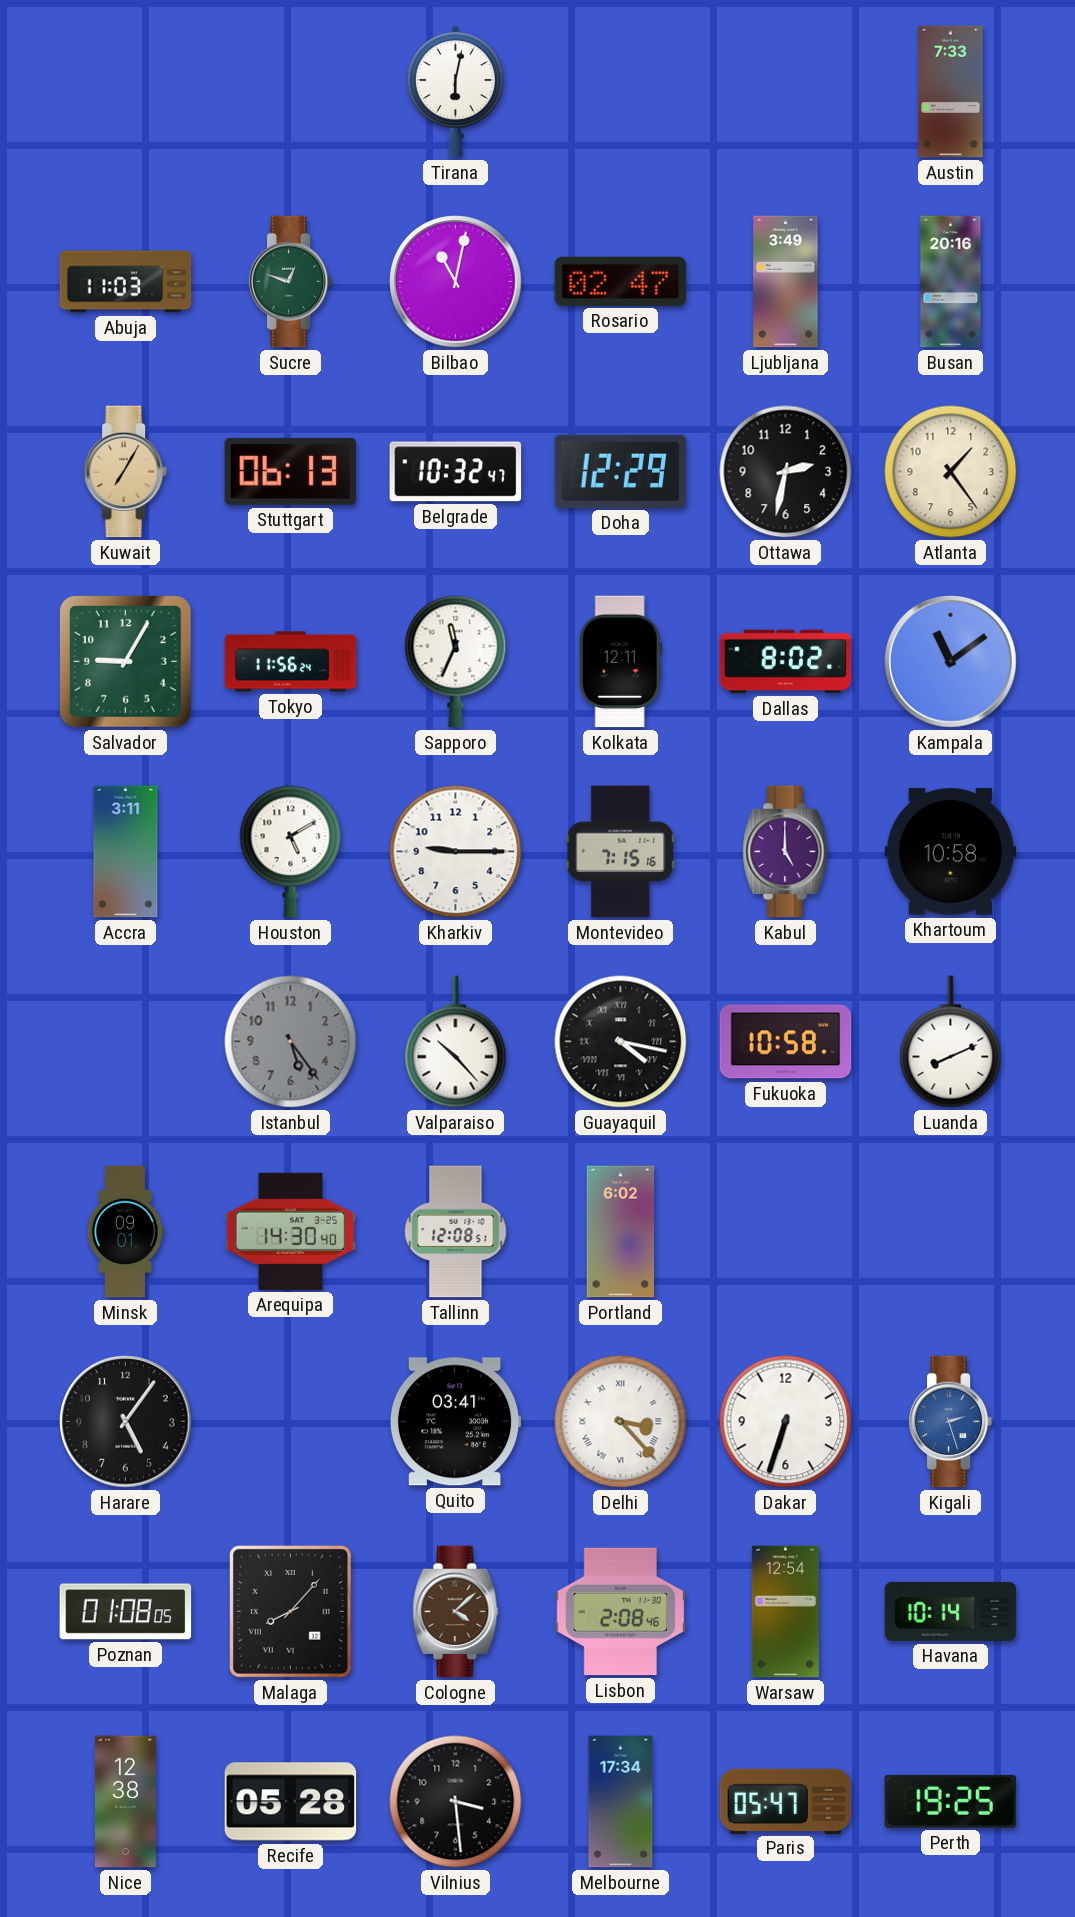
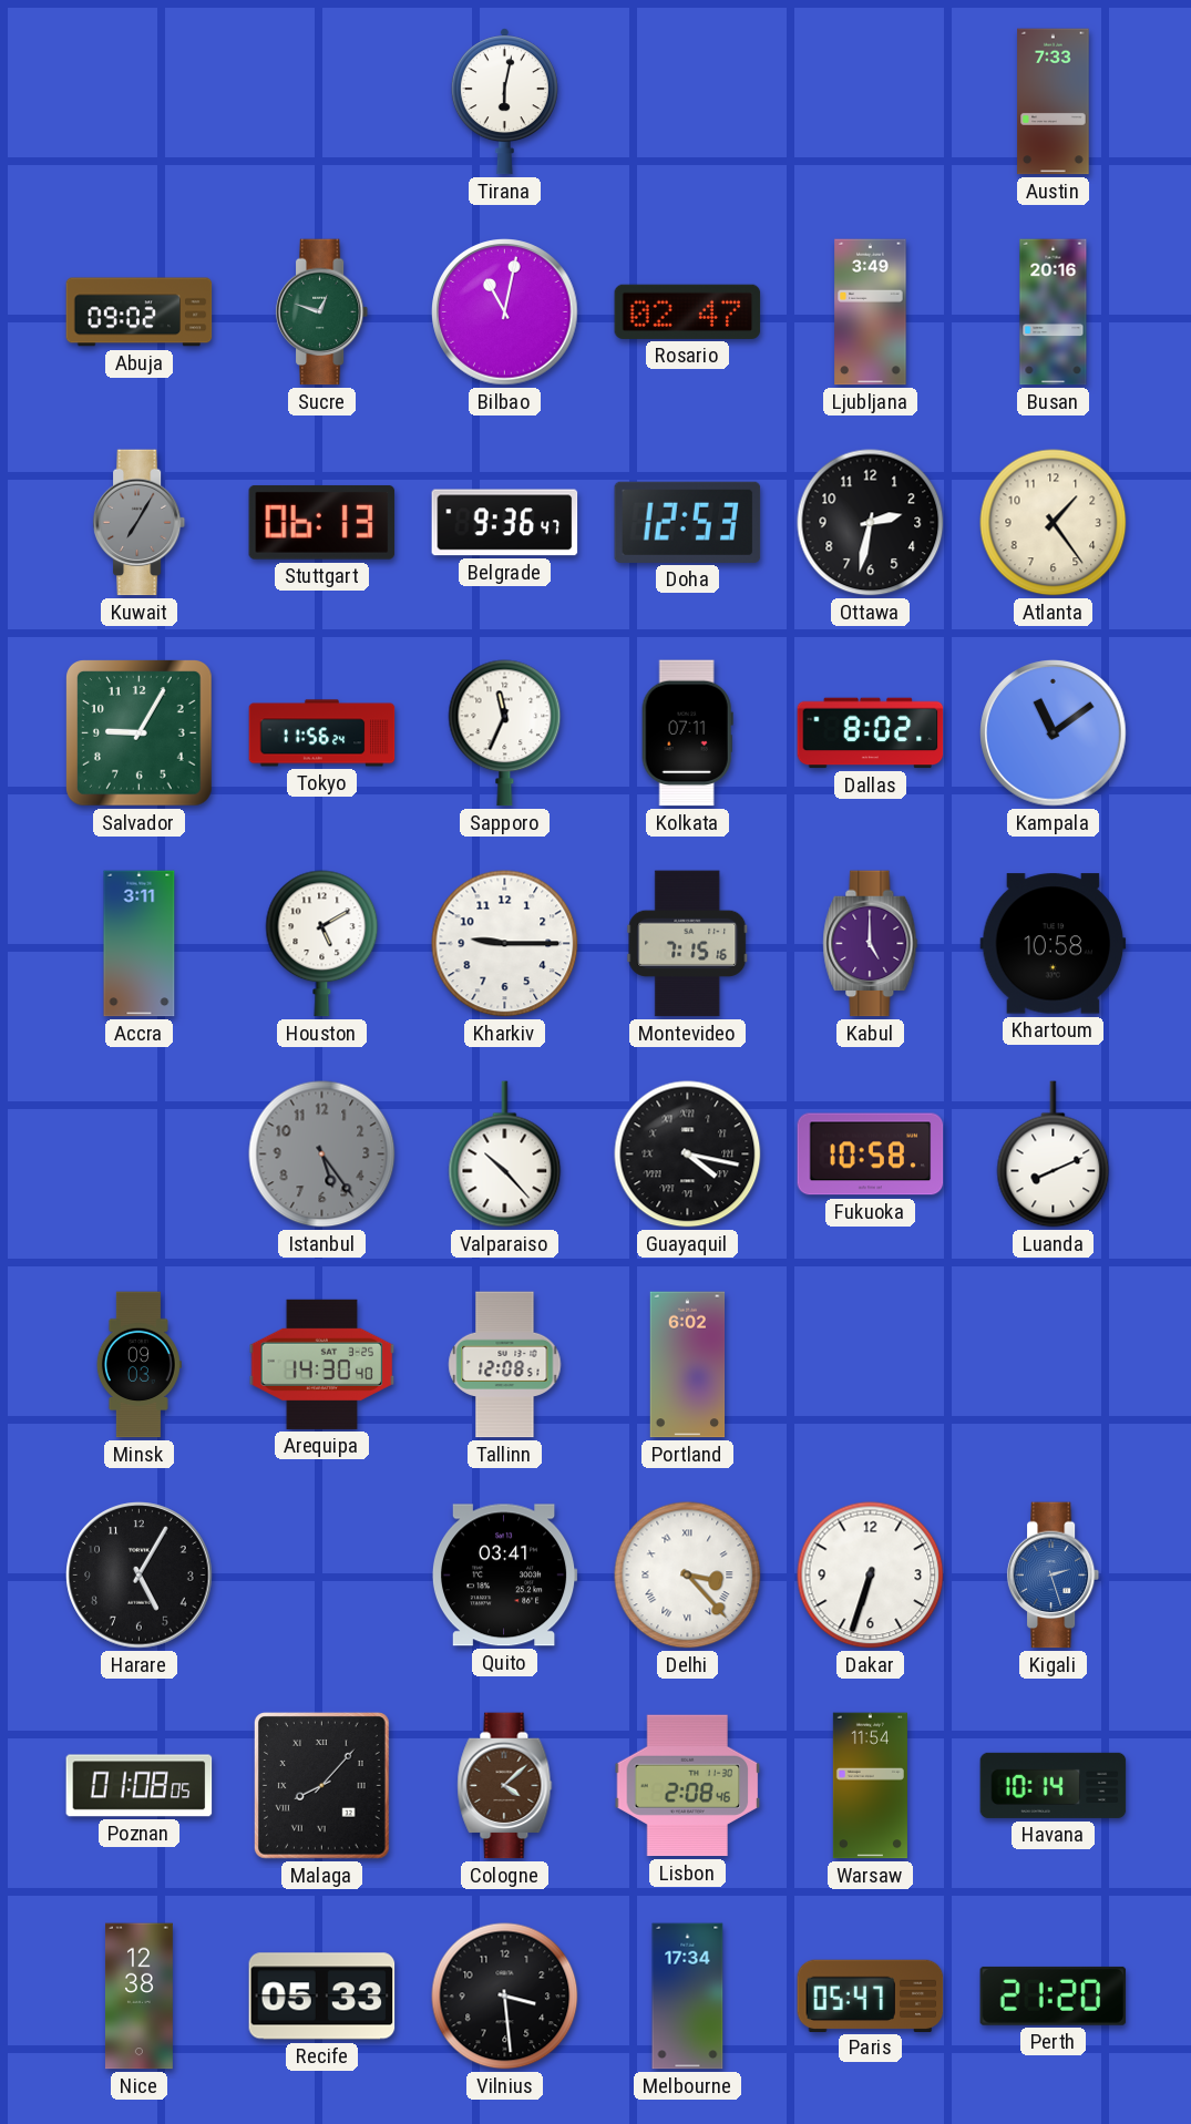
Abuja: 11:03 -> 09:02 (140, 312)
Kuwait dial: champagne -> grey (140, 523)
Belgrade: 10:32 -> 9:36 (505, 523)
Doha: 12:29 -> 12:53 (688, 522)
Kolkata: 12:11 -> 07:11 (687, 733)
Minsk: 09:01 -> 09:03 (138, 1365)
Harare: 5:06 -> 5:05 (140, 1576)
Warsaw: 12:54 -> 11:54 (870, 1786)
Recife: 05:28 -> 05:33 (322, 1997)
Perth: 19:25 -> 21:20 (1054, 1995)
